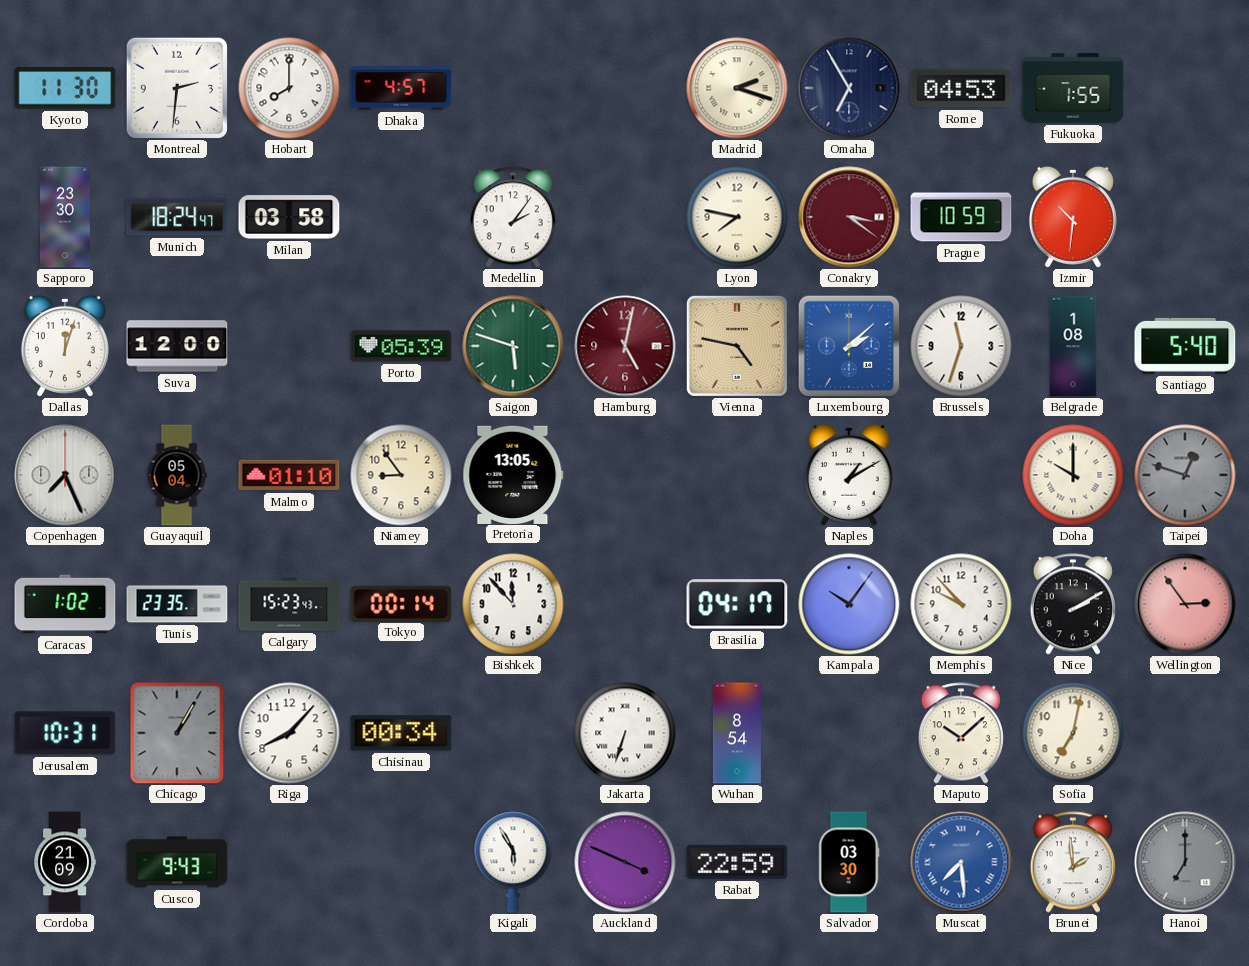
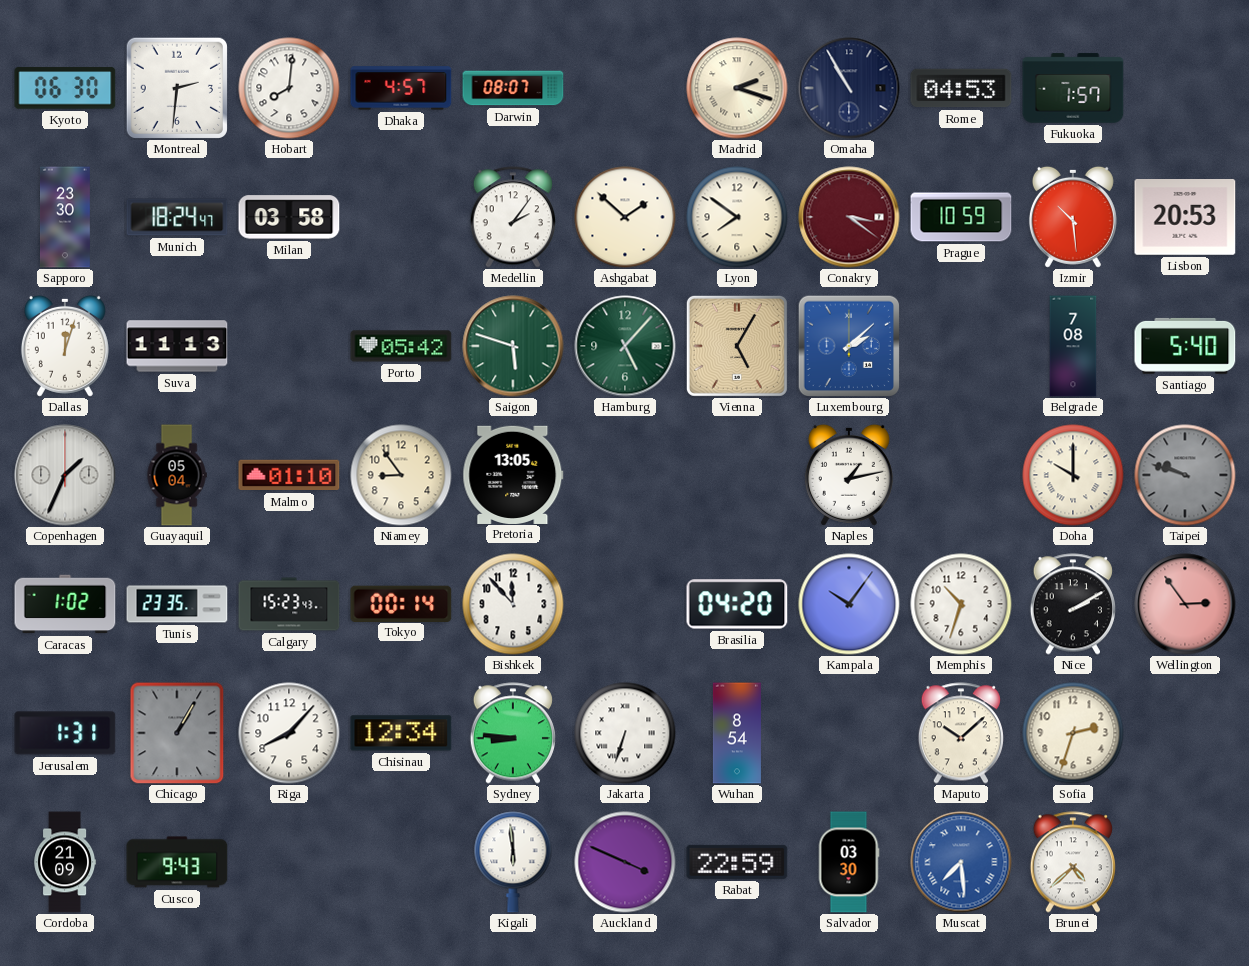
Kyoto: 11:30 -> 06:30 (65, 88)
Hobart: 8:00 -> 8:01 (289, 88)
Darwin: none -> 08:07 (513, 88)
Omaha: 6:55 -> 10:55 (849, 88)
Fukuoka: 1:55 -> 1:57 (1073, 88)
Ashgabat: none -> 1:52 (625, 217)
Lyon: 7:47 -> 7:51 (737, 217)
Izmir: 10:31 -> 10:29 (1073, 217)
Lisbon: none -> 20:53 (1185, 218)
Suva: 12:00 -> 11:13 (177, 346)
Porto: 05:39 -> 05:42 (401, 346)
Hamburg: 5:02 -> 5:07 (625, 346)
Hamburg dial: burgundy -> green (625, 346)
Vienna: 4:47 -> 5:05 (737, 346)
Brussels: 11:33 -> none (961, 346)
Belgrade: 1:08 -> 7:08 (1073, 346)
Copenhagen: 7:26 -> 1:34 (65, 475)
Naples: 1:10 -> 1:13 (849, 475)
Taipei: 12:48 -> 9:48 (1185, 475)
Brasilia: 04:17 -> 04:20 (737, 604)
Memphis: 9:53 -> 10:33 (961, 604)
Jerusalem: 10:31 -> 1:31 (65, 733)
Chisinau: 00:34 -> 12:34 (401, 733)
Sydney: none -> 8:46 (513, 733)
Sofia: 7:02 -> 2:33 (1073, 733)
Kigali: 5:55 -> 5:59 (513, 862)
Brunei: 1:59 -> 4:38 (1073, 862)
Hanoi: 7:00 -> none (1185, 862)
